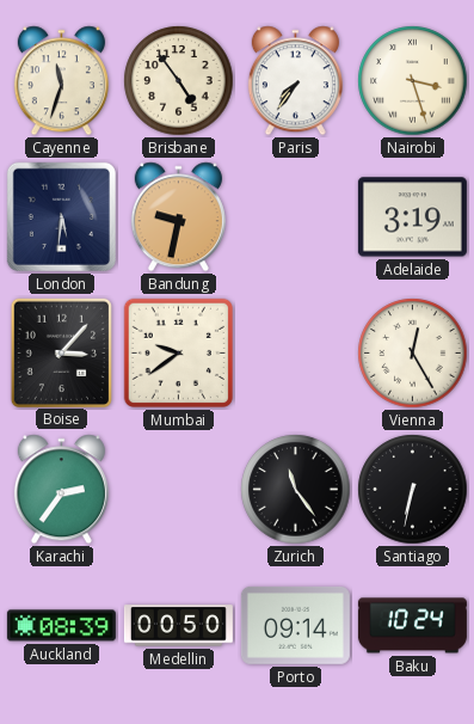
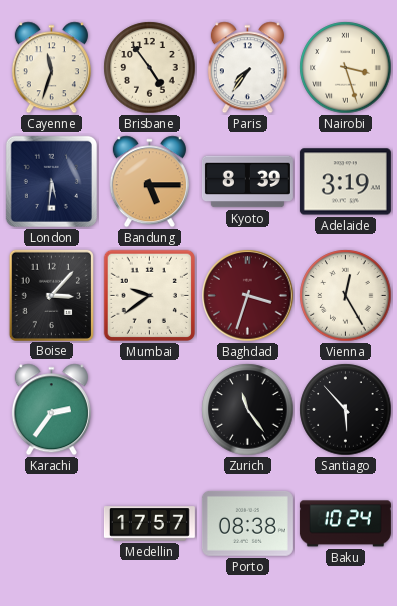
Bandung: 9:32 -> 5:15 (149, 182)
Kyoto: none -> 8:39 (247, 182)
Baghdad: none -> 3:33 (248, 296)
Santiago: 6:32 -> 5:53 (346, 410)
Auckland: 08:39 -> none (61, 626)
Medellin: 00:50 -> 17:57 (149, 524)
Porto: 09:14 -> 08:38 (247, 523)
